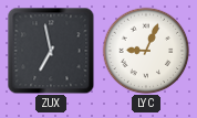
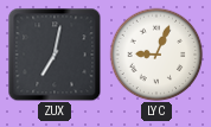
ZUX: 6:58 -> 7:02 (55, 55)
